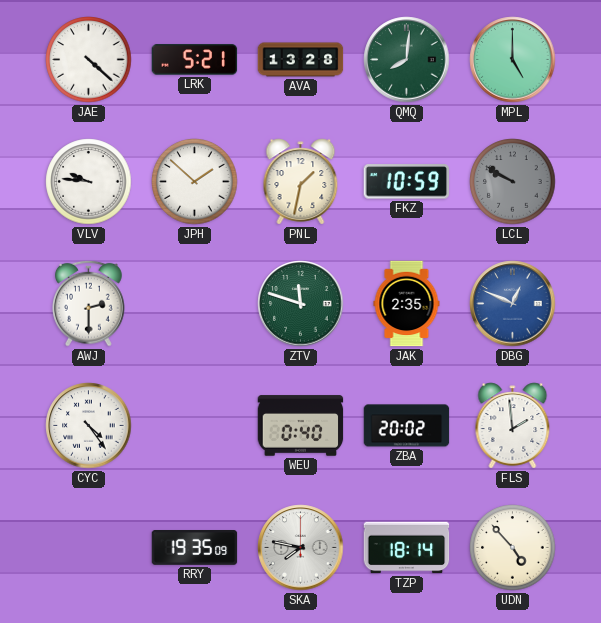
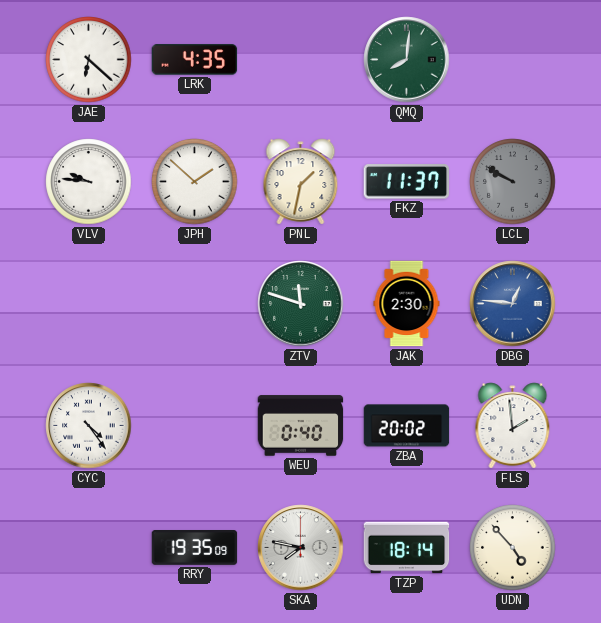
JAE: 4:22 -> 6:22 (89, 60)
LRK: 5:21 -> 4:35 (195, 60)
AVA: 13:28 -> none (301, 60)
MPL: 5:00 -> none (513, 60)
FKZ: 10:59 -> 11:37 (407, 182)
AWJ: 2:30 -> none (89, 303)
JAK: 2:35 -> 2:30 (407, 304)
DBG: 12:49 -> 12:46 (513, 304)
